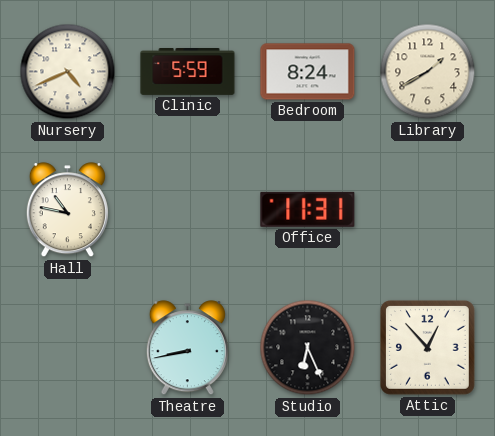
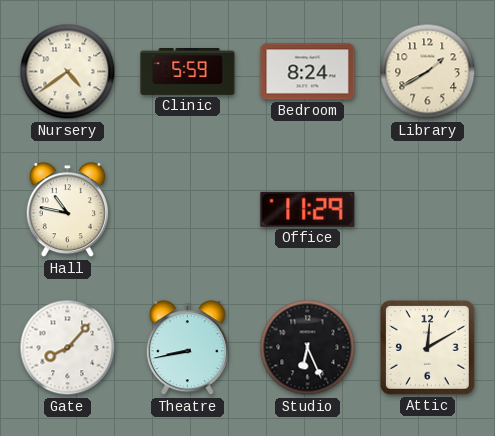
Nursery: 4:41 -> 4:39 (68, 72)
Office: 11:31 -> 11:29 (308, 209)
Gate: none -> 8:07 (68, 348)
Attic: 12:53 -> 12:10 (427, 347)
